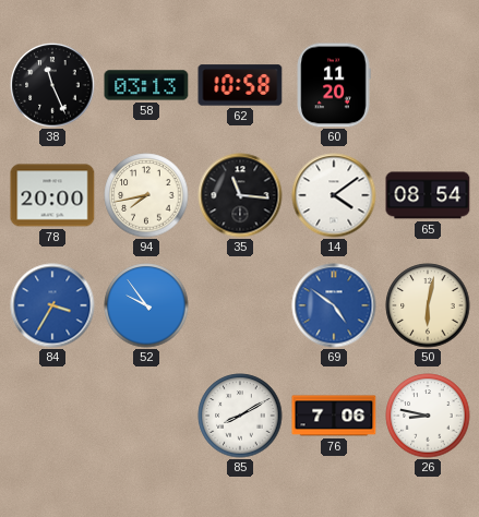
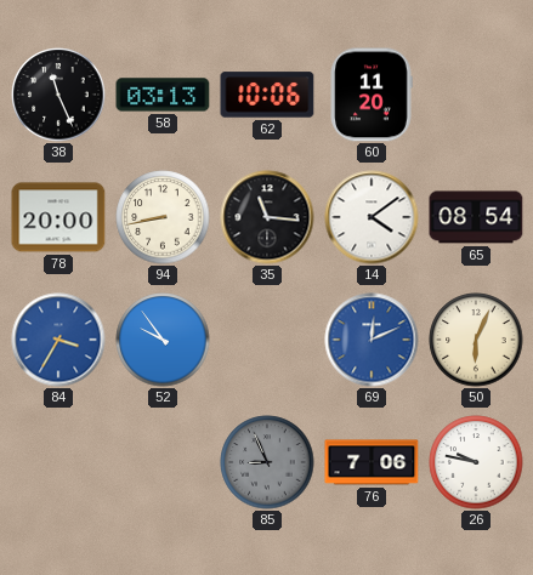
62: 10:58 -> 10:06 (267, 95)
94: 7:43 -> 8:43 (163, 217)
69: 4:51 -> 12:11 (372, 340)
50: 6:02 -> 6:04 (476, 340)
85: 8:10 -> 8:56 (267, 462)
85 dial: white -> grey (267, 462)
26: 8:47 -> 9:47 (476, 462)
